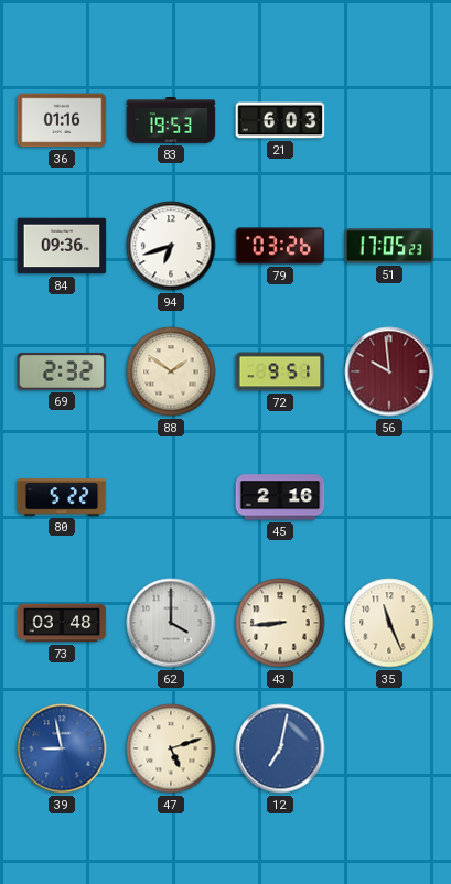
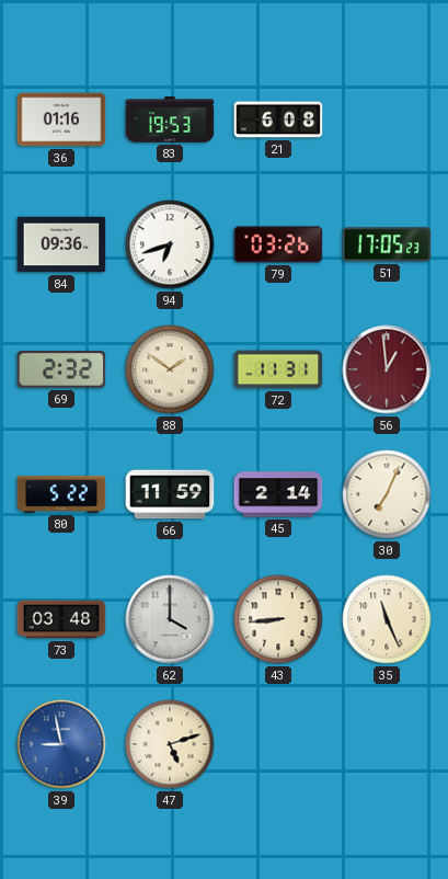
21: 6:03 -> 6:08 (278, 119)
72: 9:51 -> 11:31 (278, 369)
56: 9:59 -> 12:59 (387, 369)
66: none -> 11:59 (170, 494)
45: 2:16 -> 2:14 (278, 494)
30: none -> 7:04 (387, 494)
12: 7:02 -> none (280, 748)
